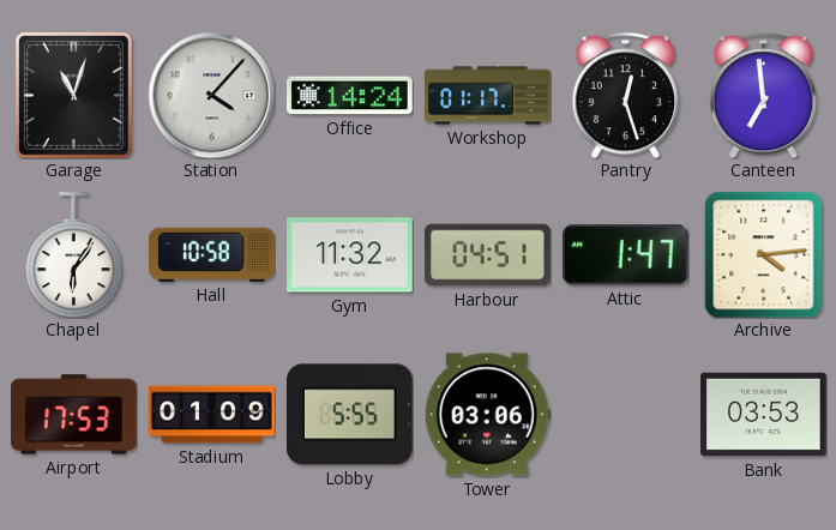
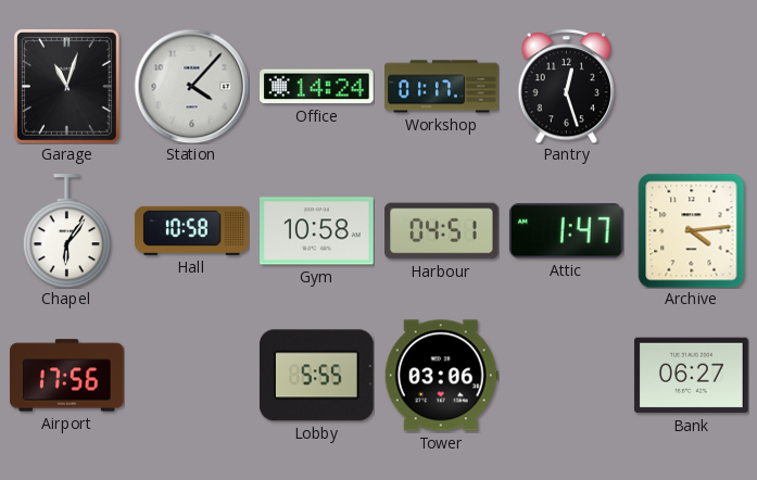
Canteen: 6:59 -> none (763, 95)
Gym: 11:32 -> 10:58 (317, 231)
Airport: 17:53 -> 17:56 (67, 376)
Stadium: 01:09 -> none (212, 415)
Bank: 03:53 -> 06:27 (692, 376)
